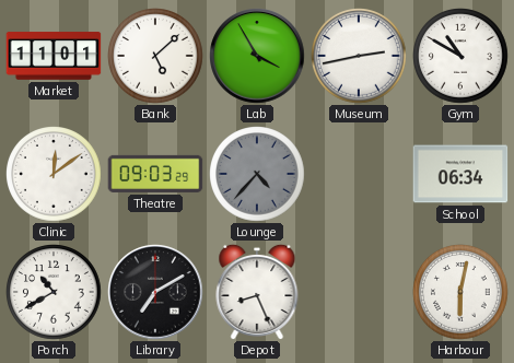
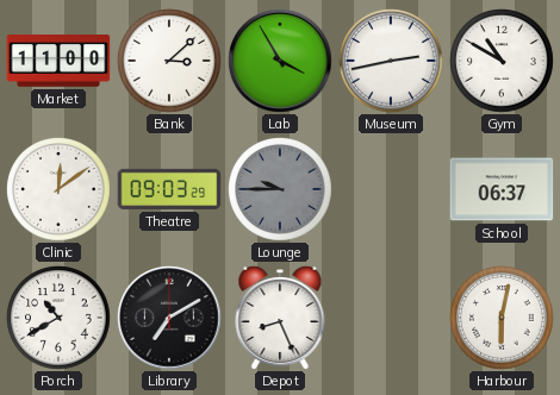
Market: 11:01 -> 11:00 (58, 61)
Bank: 5:08 -> 3:08 (170, 62)
Lounge: 4:37 -> 9:45 (281, 190)
School: 06:34 -> 06:37 (502, 189)
